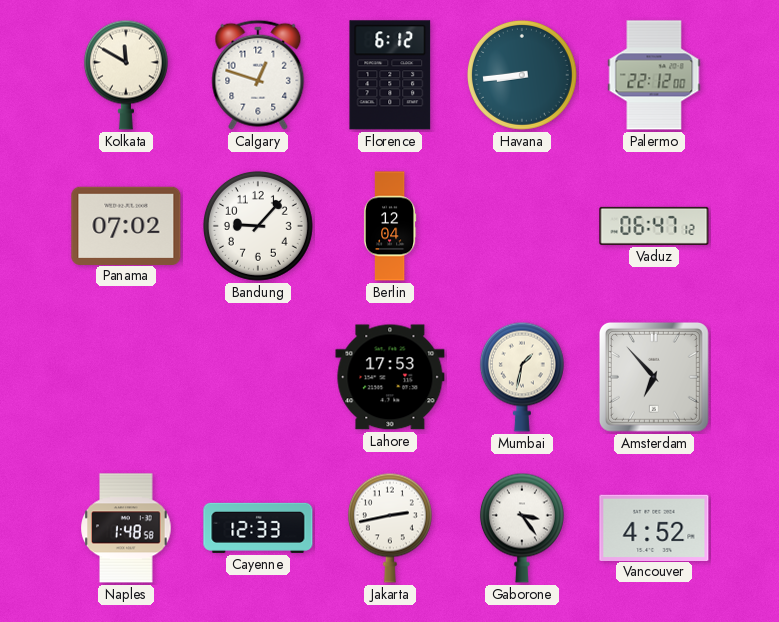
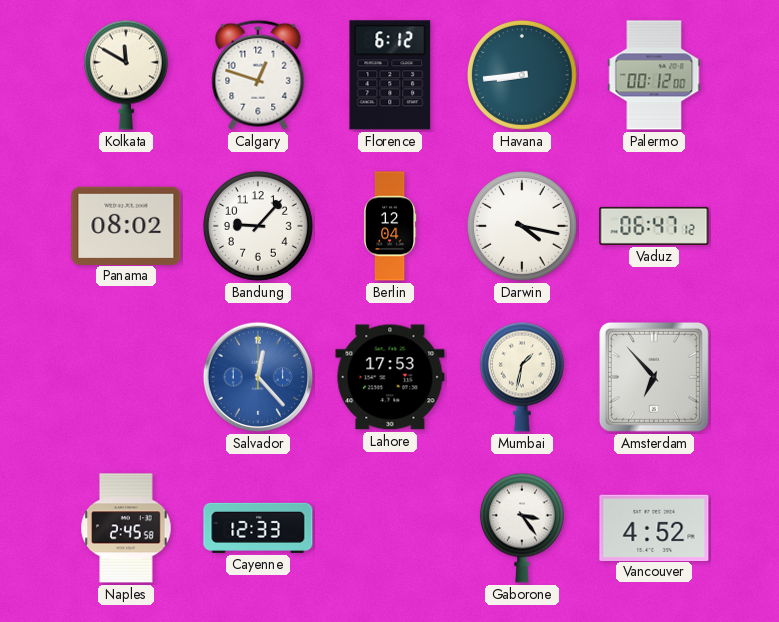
Palermo: 22:12 -> 00:12 (654, 75)
Panama: 07:02 -> 08:02 (126, 225)
Darwin: none -> 4:17 (522, 226)
Salvador: none -> 12:23 (258, 377)
Naples: 1:48 -> 2:45 (126, 528)
Jakarta: 2:43 -> none (390, 528)
